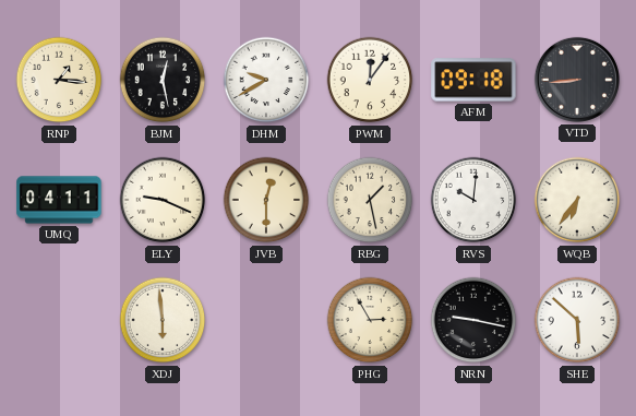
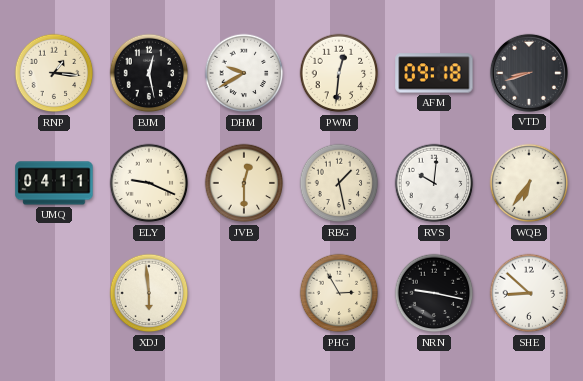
PWM: 12:06 -> 12:31 (339, 73)
VTD: 8:44 -> 8:42 (529, 73)
SHE: 5:52 -> 8:52 (529, 293)
